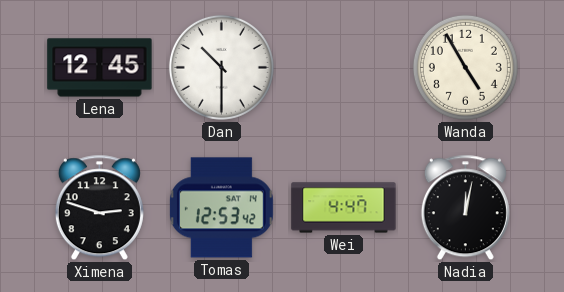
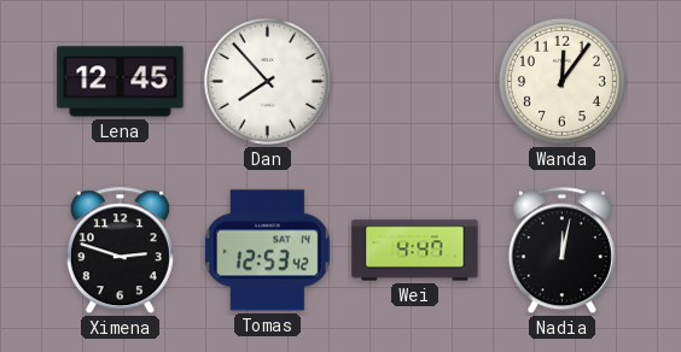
Dan: 10:30 -> 7:53 (267, 81)
Wanda: 4:55 -> 12:06 (561, 81)
